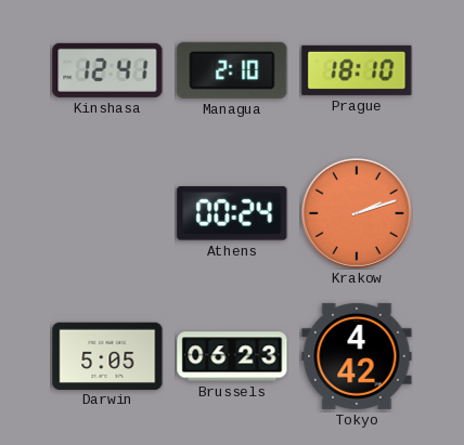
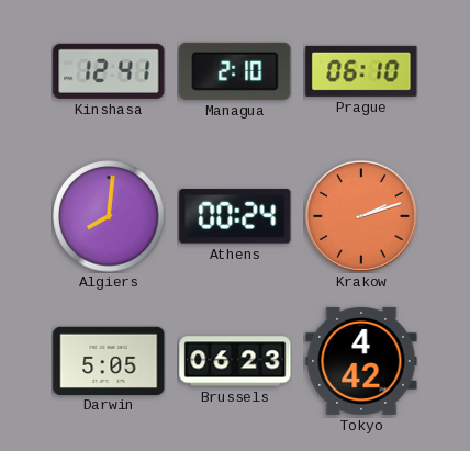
Prague: 18:10 -> 06:10 (361, 71)
Algiers: none -> 8:01 (109, 216)
